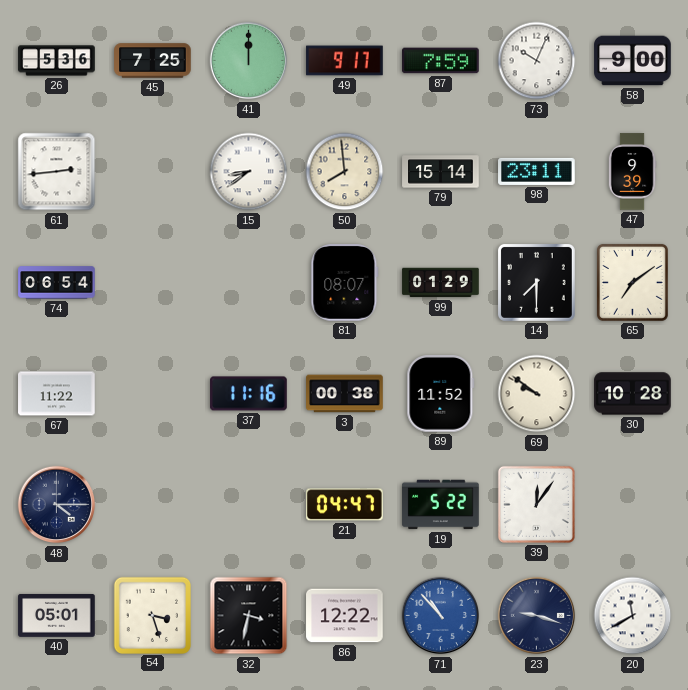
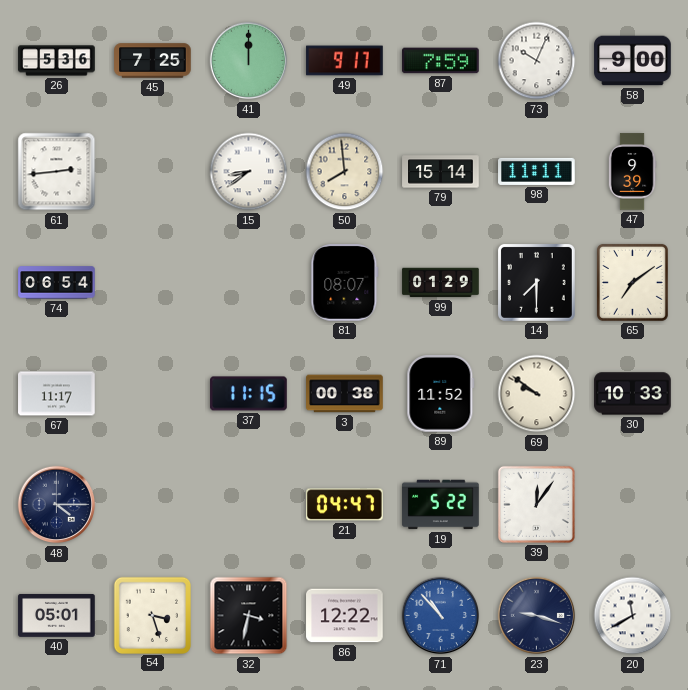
98: 23:11 -> 11:11 (537, 171)
67: 11:22 -> 11:17 (57, 394)
37: 11:16 -> 11:15 (249, 394)
30: 10:28 -> 10:33 (633, 394)
